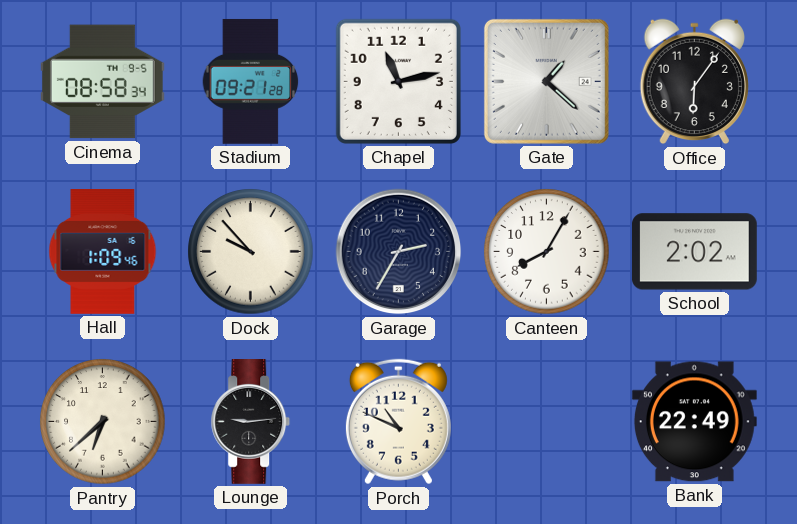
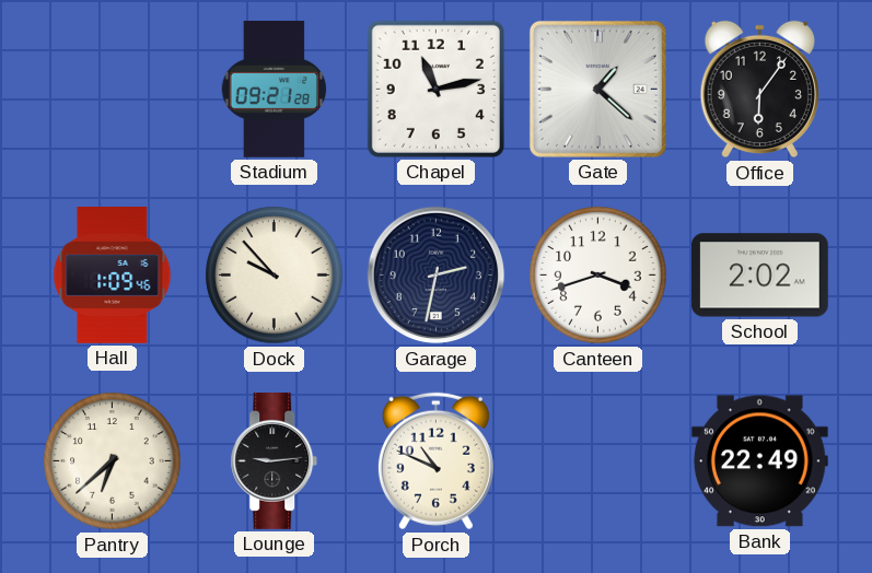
Cinema: 08:58 -> none (102, 82)
Garage: 2:35 -> 2:32 (437, 276)
Canteen: 8:05 -> 3:42 (598, 276)
